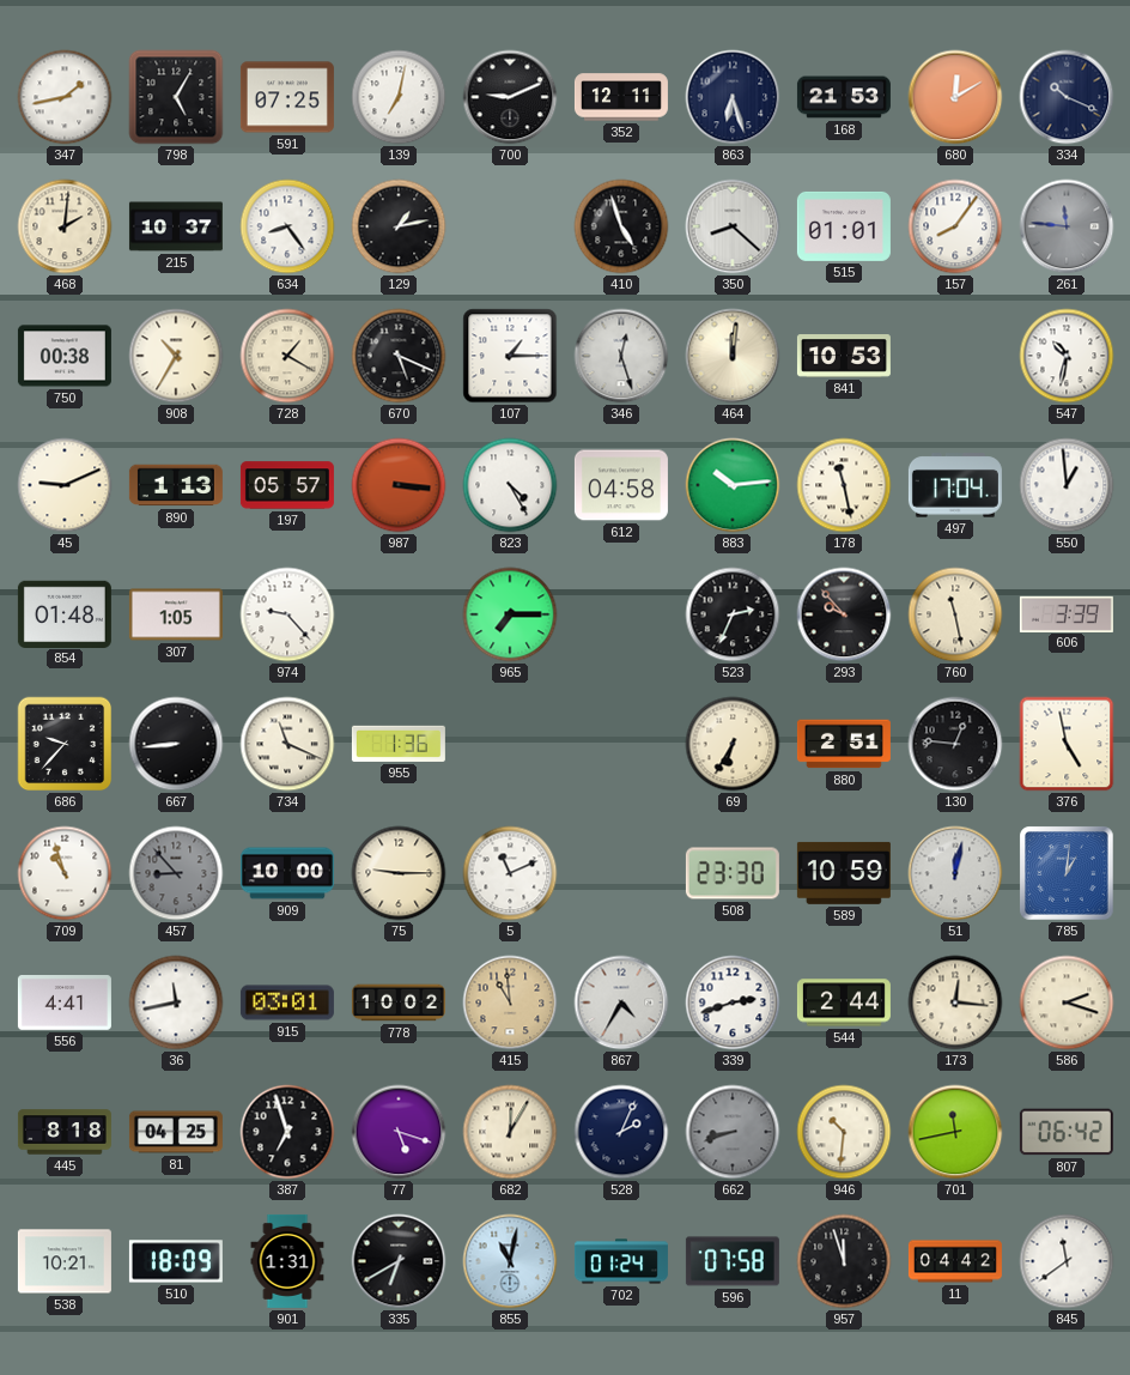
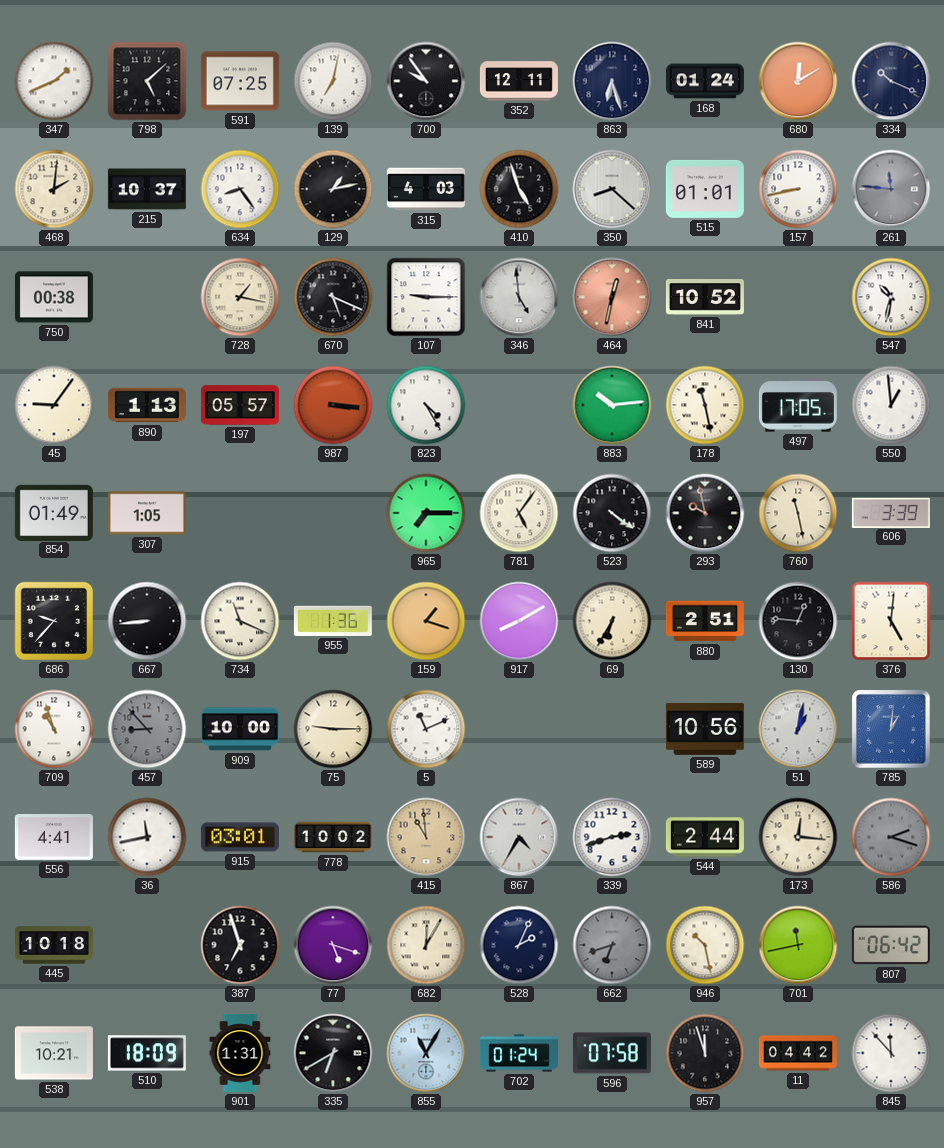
347: 1:43 -> 1:41 (54, 81)
798: 5:05 -> 5:08 (147, 81)
700: 9:11 -> 9:54 (426, 81)
168: 21:53 -> 01:24 (705, 81)
315: none -> 4:03 (426, 189)
157: 8:06 -> 8:43 (798, 189)
908: 10:35 -> none (176, 356)
728: 1:20 -> 1:17 (240, 297)
107: 1:15 -> 9:15 (426, 297)
346: 12:27 -> 4:59 (519, 297)
464: 12:01 -> 12:32 (612, 297)
464 dial: cream -> salmon (612, 297)
841: 10:53 -> 10:52 (705, 298)
45: 9:11 -> 9:06 (54, 405)
612: 04:58 -> none (621, 485)
497: 17:04 -> 17:05 (798, 405)
854: 01:48 -> 01:49 (54, 512)
974: 9:23 -> none (287, 614)
781: none -> 5:06 (519, 513)
523: 2:34 -> 4:21 (612, 513)
293: 9:53 -> 9:58 (705, 513)
159: none -> 1:18 (426, 621)
917: none -> 8:10 (519, 621)
376: 4:58 -> 5:01 (891, 621)
508: 23:30 -> none (733, 873)
589: 10:59 -> 10:56 (705, 729)
51: 12:02 -> 1:02 (798, 729)
586 dial: cream -> grey (891, 837)
445: 8:18 -> 10:18 (54, 945)
81: 04:25 -> none (176, 1132)
662: 8:42 -> 6:42 (612, 945)
946: 10:31 -> 10:28 (705, 945)
855: 11:02 -> 11:05 (426, 1053)
845: 11:39 -> 11:53 (891, 1053)
